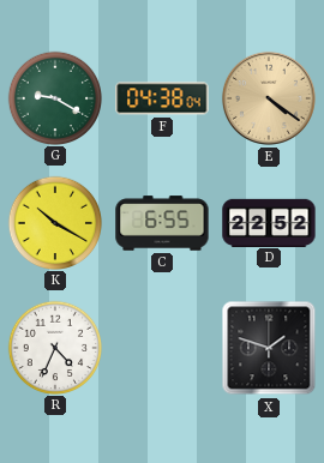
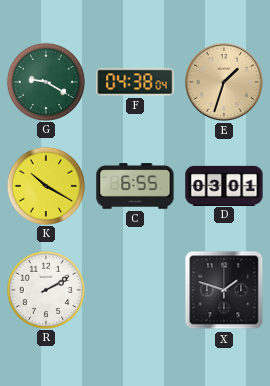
E: 4:21 -> 1:33 (224, 82)
D: 22:52 -> 03:01 (224, 185)
R: 4:34 -> 2:10 (45, 289)
